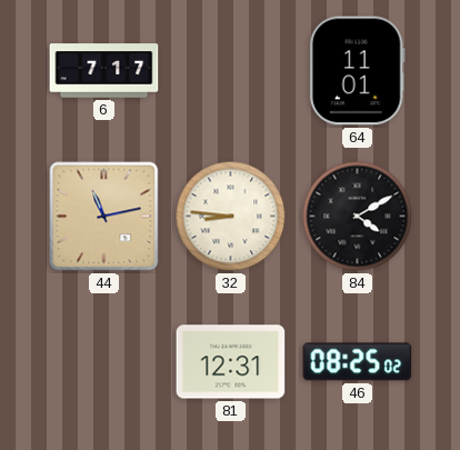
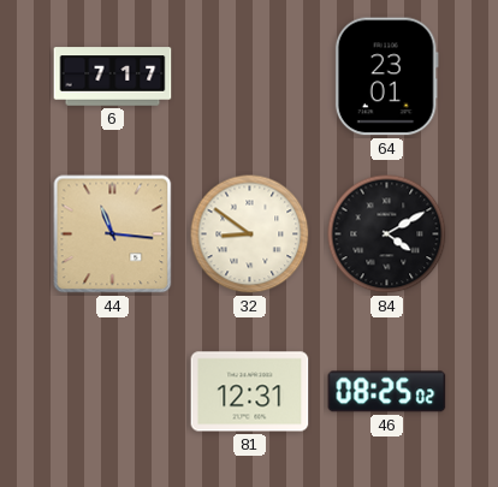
64: 11:01 -> 23:01 (386, 77)
44: 11:13 -> 11:16 (113, 234)
32: 8:46 -> 8:51 (250, 234)
